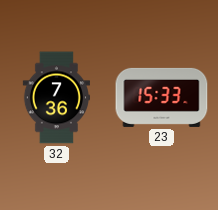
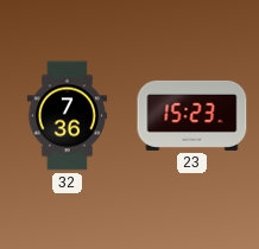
23: 15:33 -> 15:23 (192, 115)
